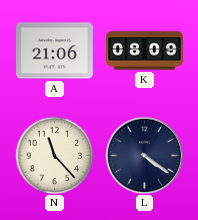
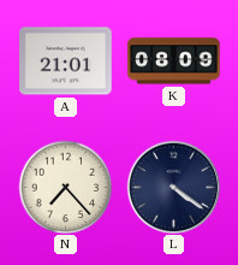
A: 21:06 -> 21:01 (66, 61)
N: 11:23 -> 7:23 (65, 187)
